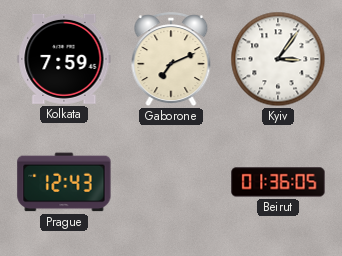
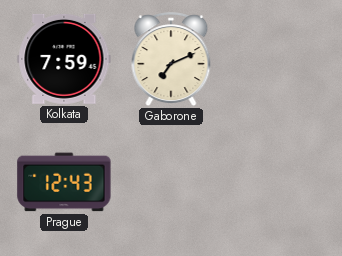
Kyiv: 3:06 -> none (278, 59)
Beirut: 01:36 -> none (278, 182)
